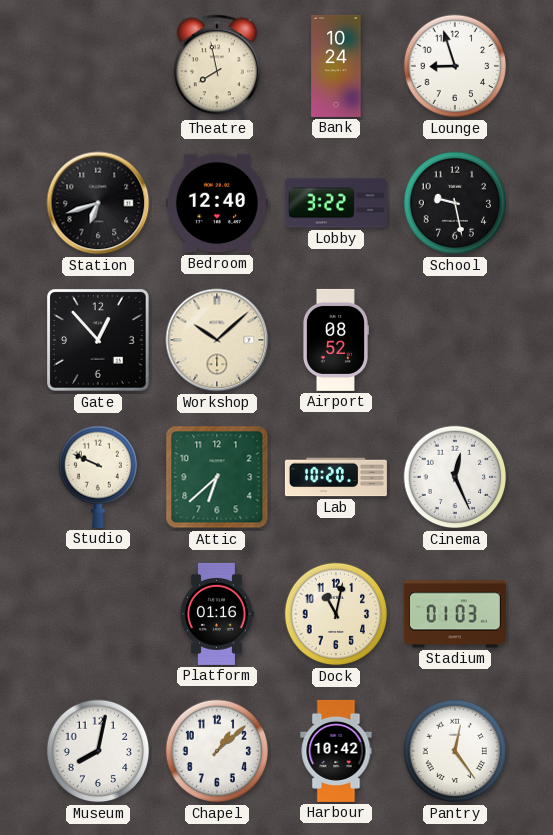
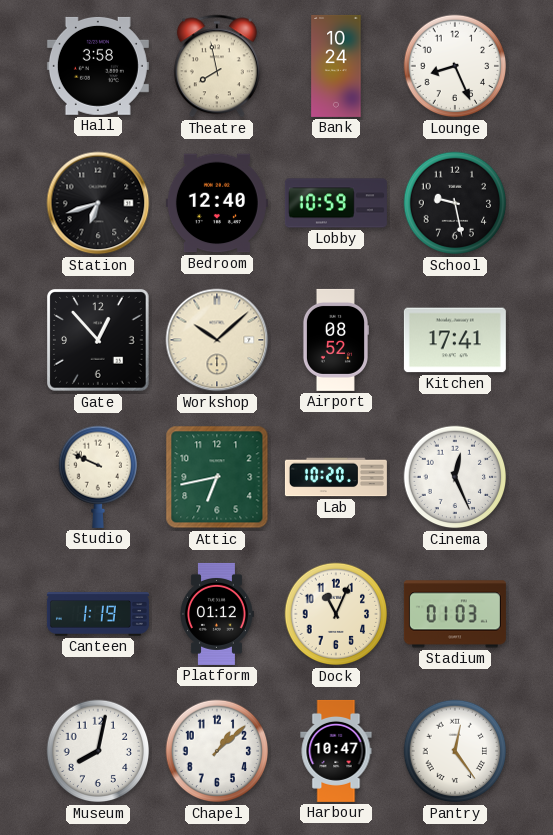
Hall: none -> 3:58 (98, 66)
Lounge: 8:57 -> 8:26 (455, 66)
Lobby: 3:22 -> 10:59 (336, 203)
Kitchen: none -> 17:41 (455, 340)
Attic: 6:38 -> 6:43 (217, 477)
Canteen: none -> 1:19 (98, 614)
Platform: 01:16 -> 01:12 (217, 614)
Dock: 11:02 -> 11:04 (336, 614)
Harbour: 10:42 -> 10:47 (336, 751)
